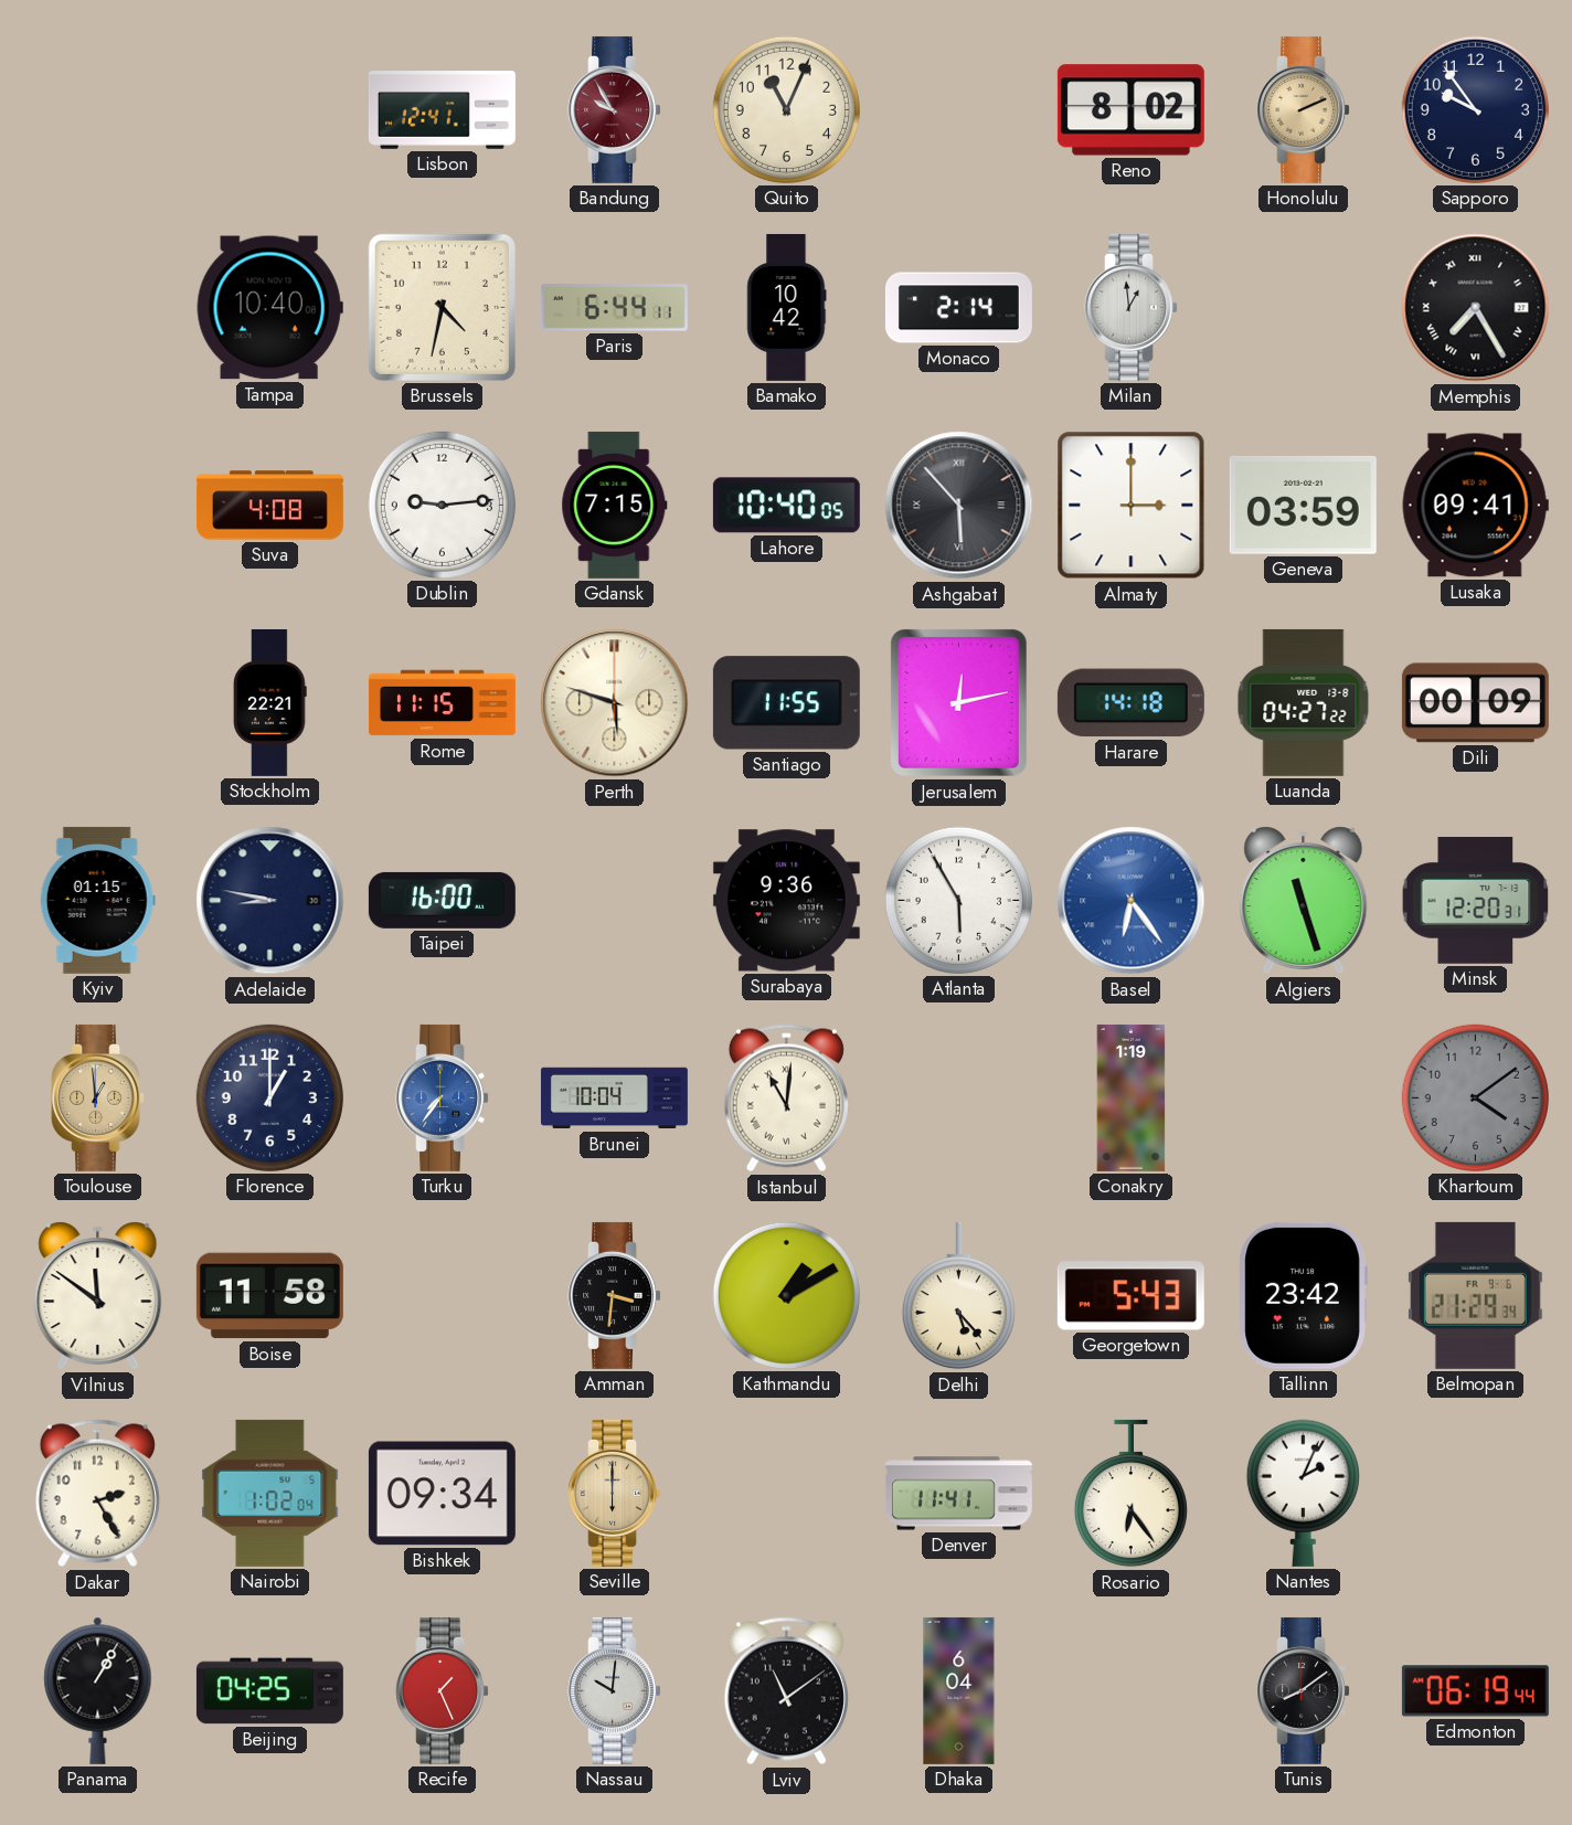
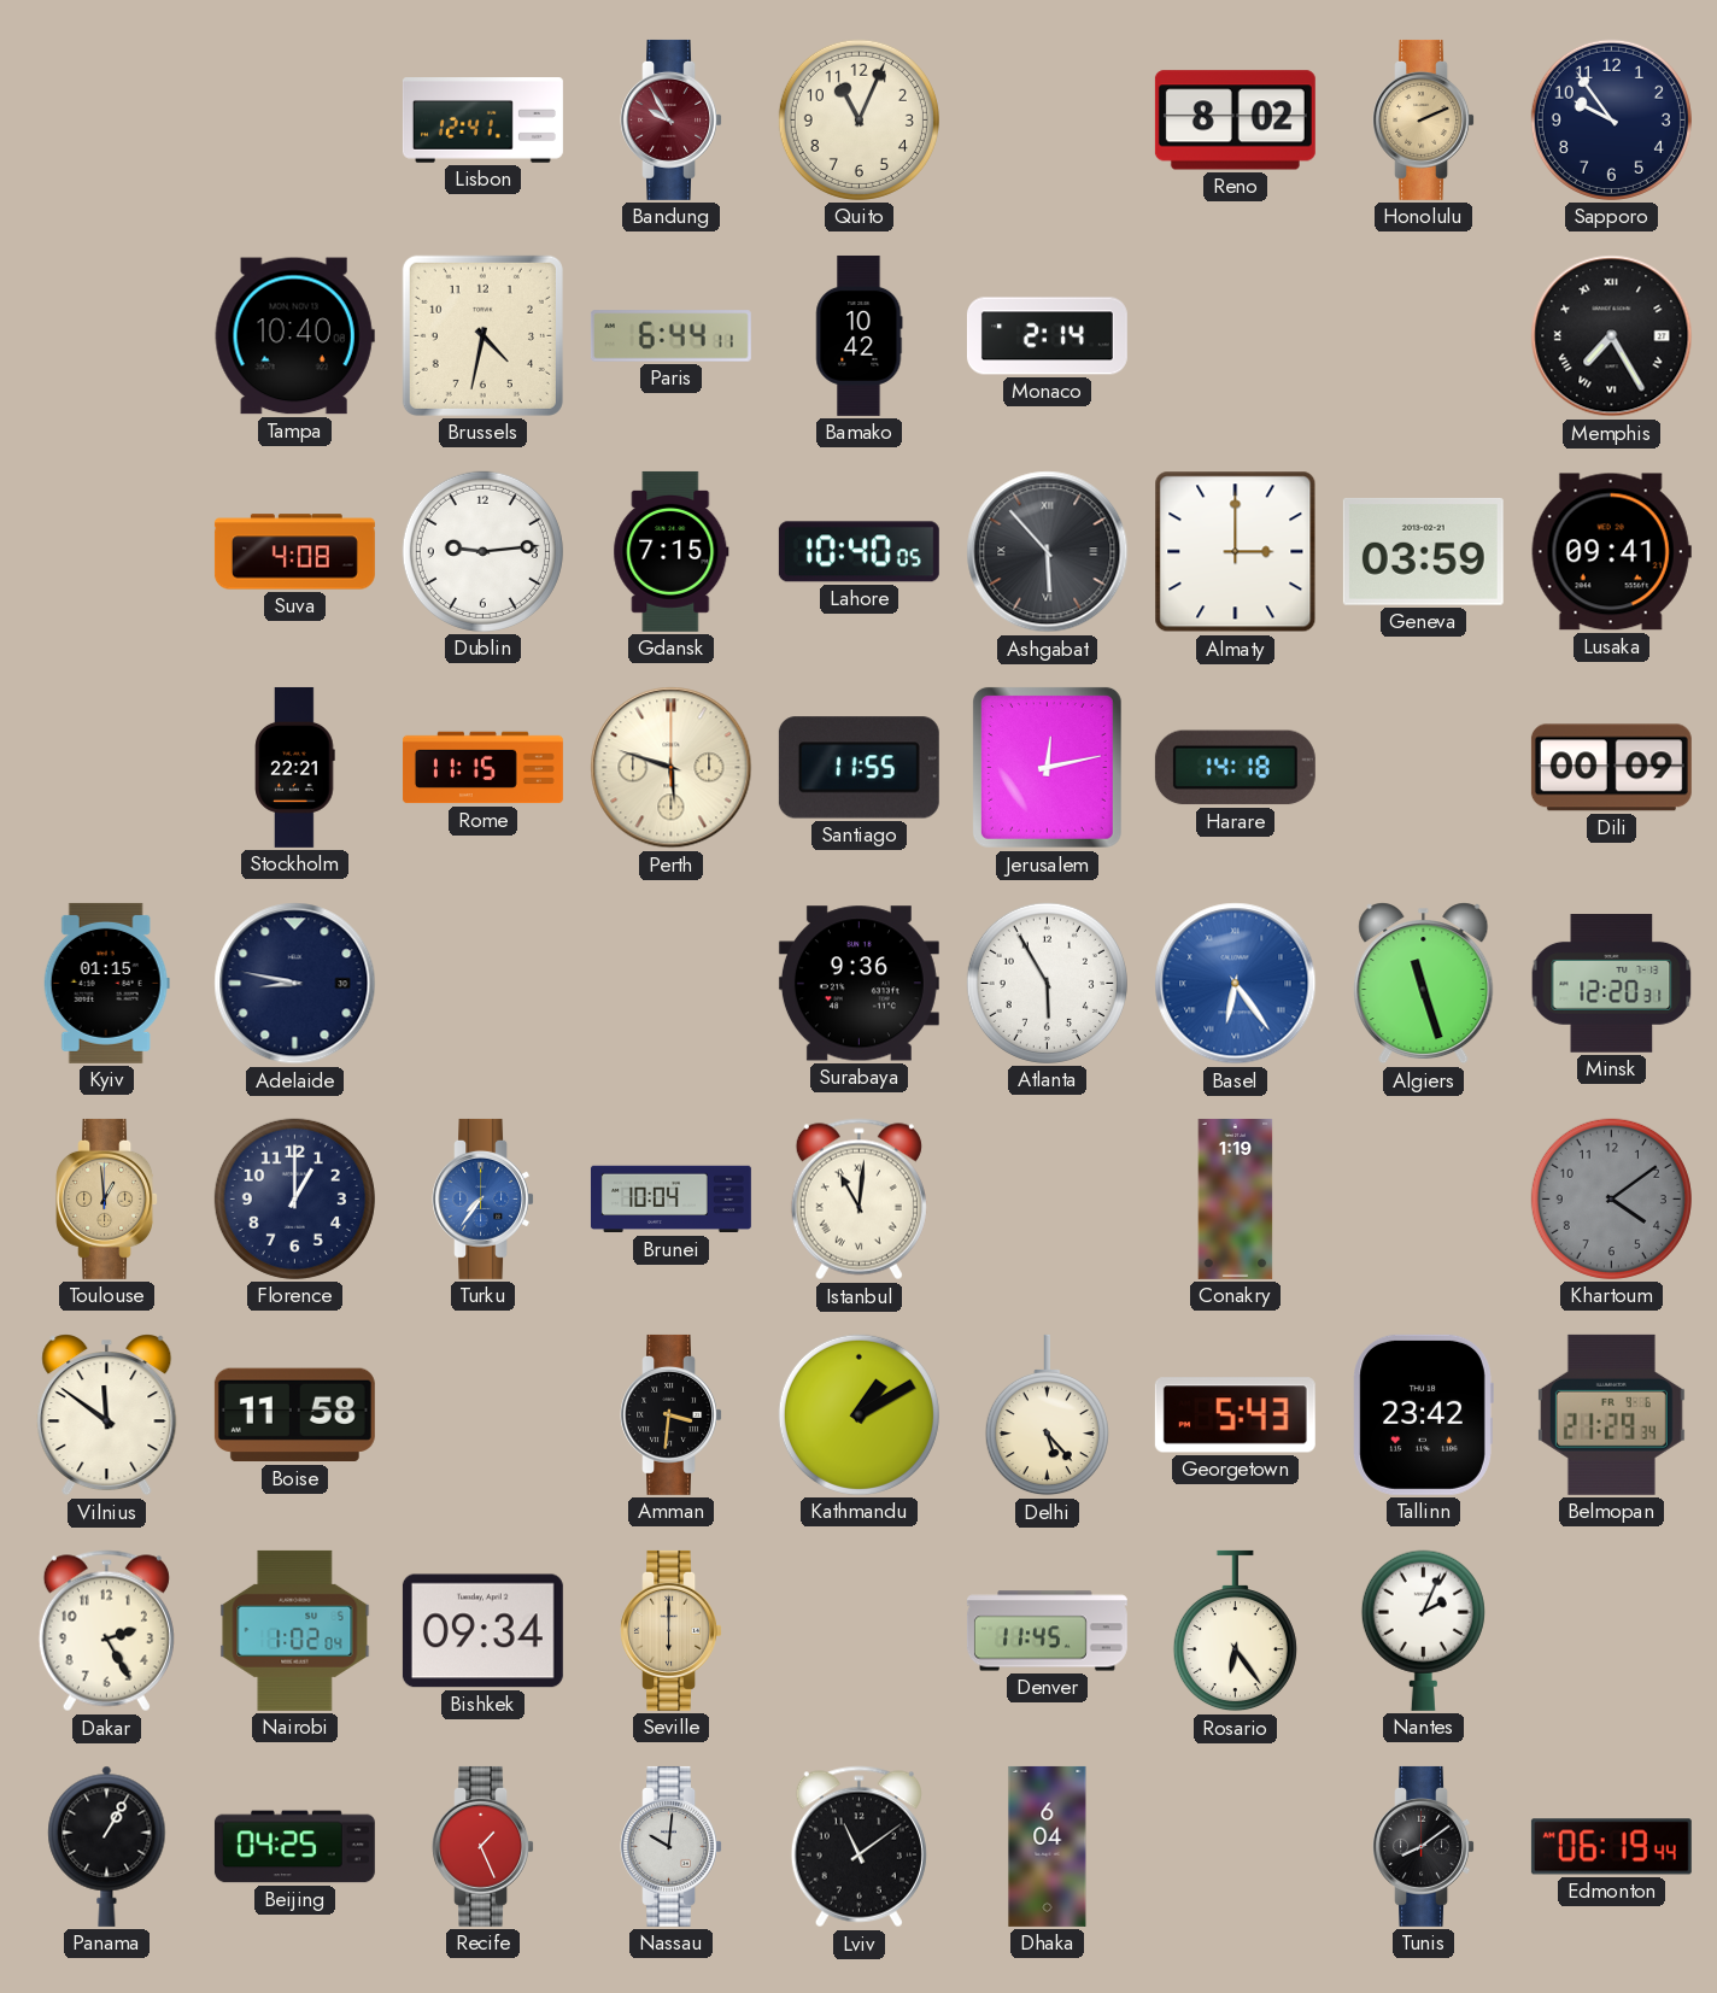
Milan: 12:59 -> none (1130, 307)
Luanda: 04:27 -> none (1304, 702)
Taipei: 16:00 -> none (442, 900)
Denver: 11:41 -> 11:45 (1047, 1631)
